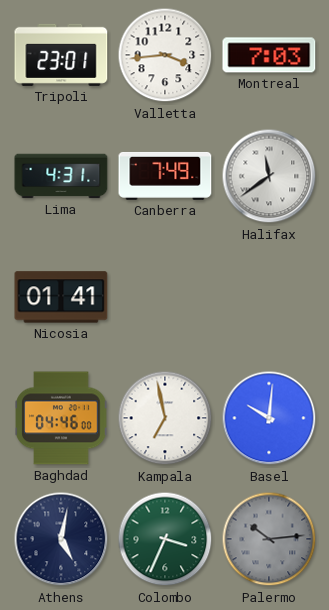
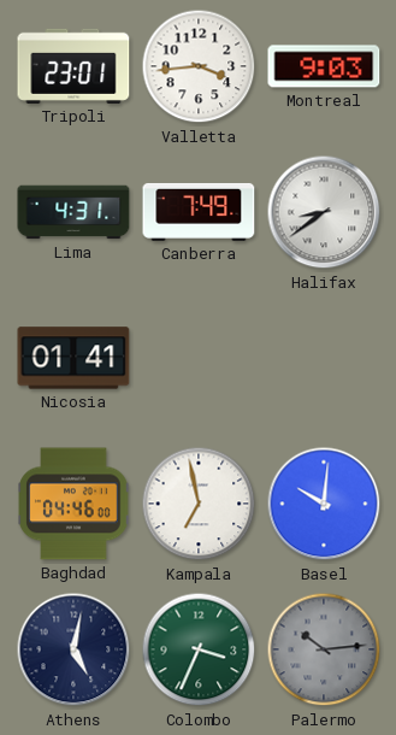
Montreal: 7:03 -> 9:03 (324, 66)
Halifax: 11:39 -> 8:39 (324, 212)
